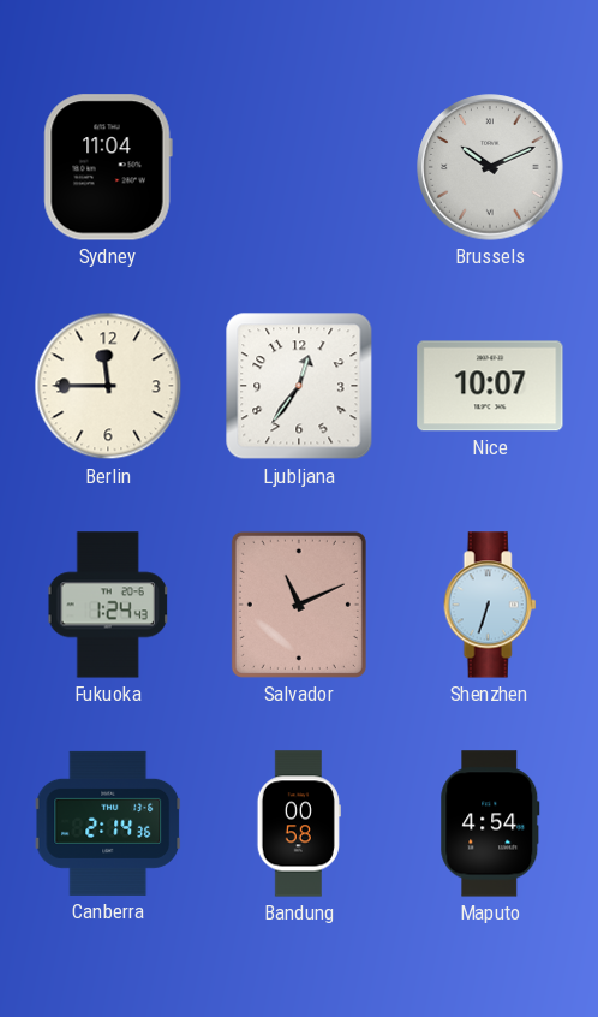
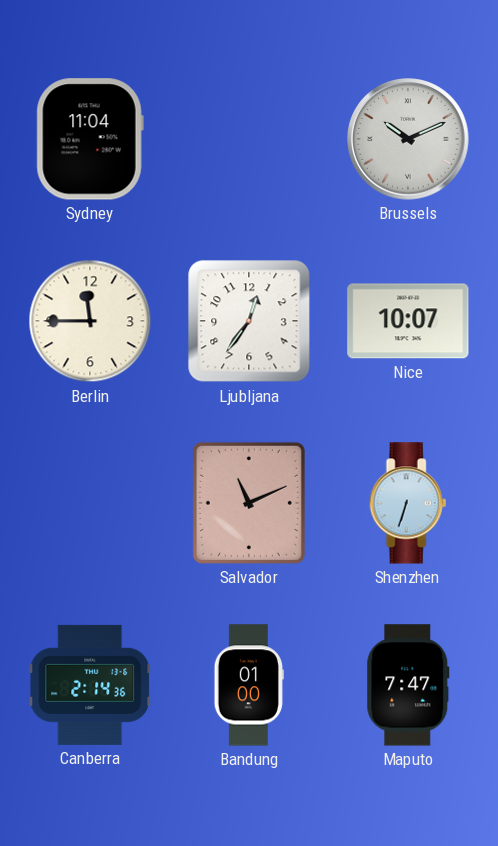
Fukuoka: 1:24 -> none (108, 605)
Bandung: 00:58 -> 01:00 (249, 685)
Maputo: 4:54 -> 7:47 (408, 685)
